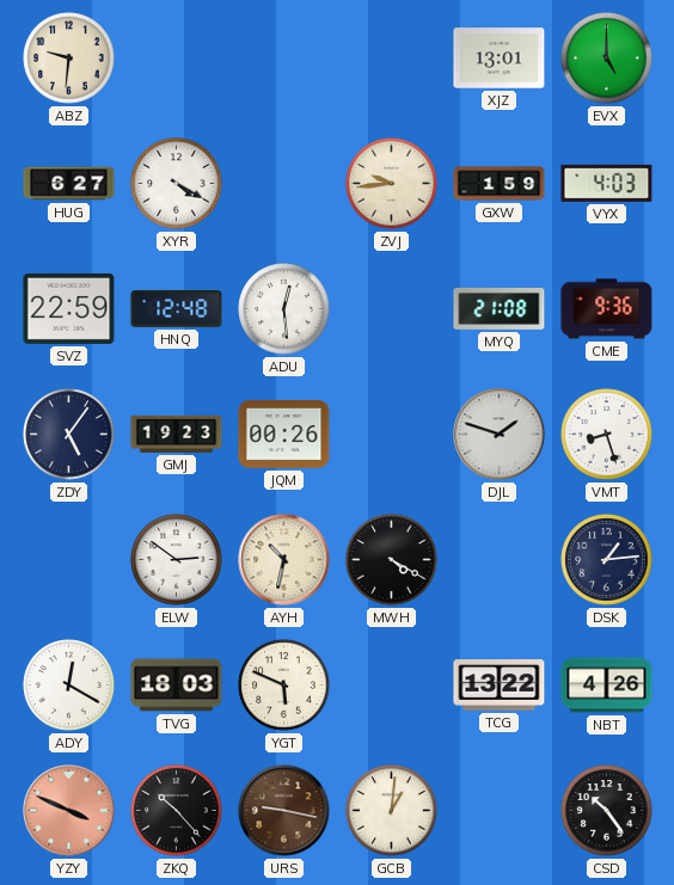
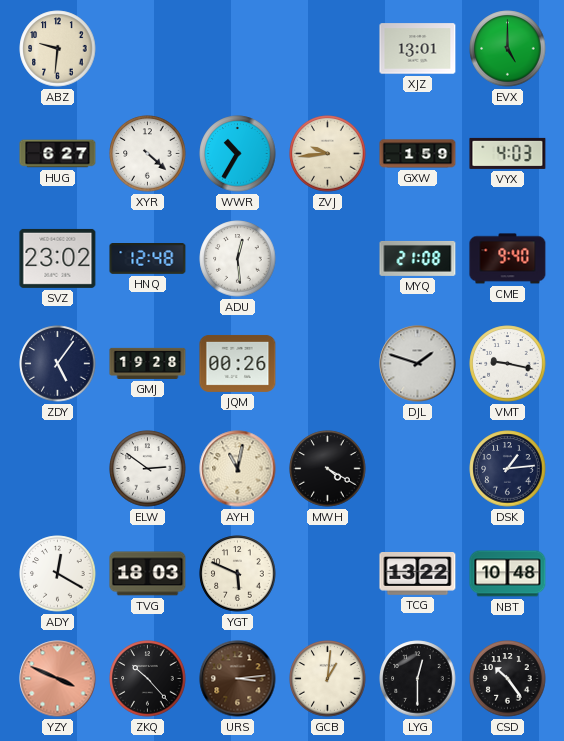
XYR: 4:20 -> 4:22 (148, 154)
WWR: none -> 10:35 (238, 154)
SVZ: 22:59 -> 23:02 (58, 258)
CME: 9:36 -> 9:40 (508, 259)
GMJ: 19:23 -> 19:28 (148, 363)
VMT: 8:27 -> 9:17 (508, 364)
AYH: 10:32 -> 11:02 (238, 469)
NBT: 4:26 -> 10:48 (508, 574)
URS: 9:17 -> 3:14 (238, 679)
LYG: none -> 12:30 (418, 679)
